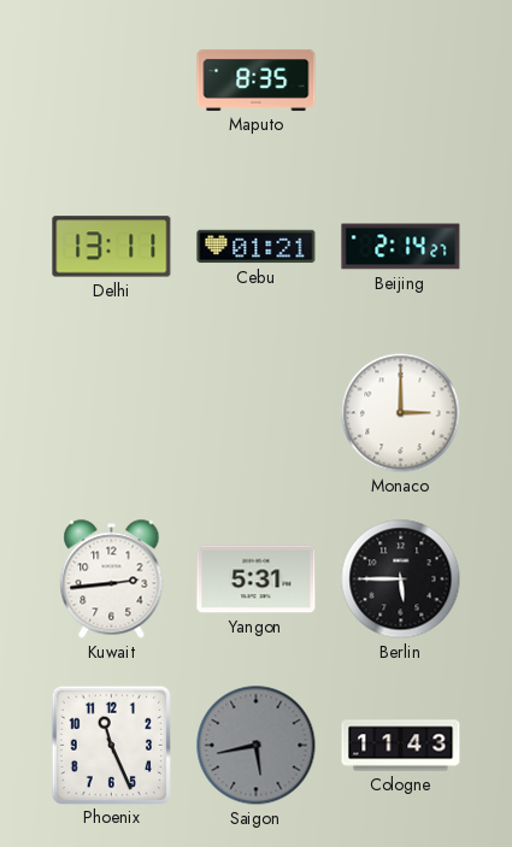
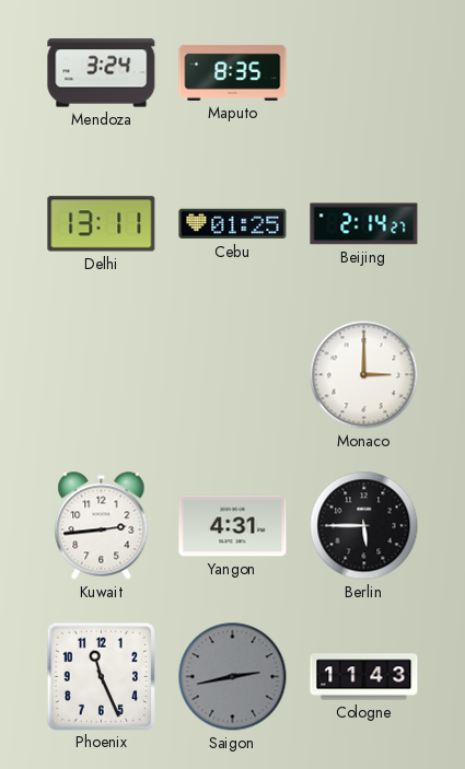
Mendoza: none -> 3:24 (102, 73)
Cebu: 01:21 -> 01:25 (233, 224)
Yangon: 5:31 -> 4:31 (233, 526)
Saigon: 5:43 -> 2:43 (233, 677)
